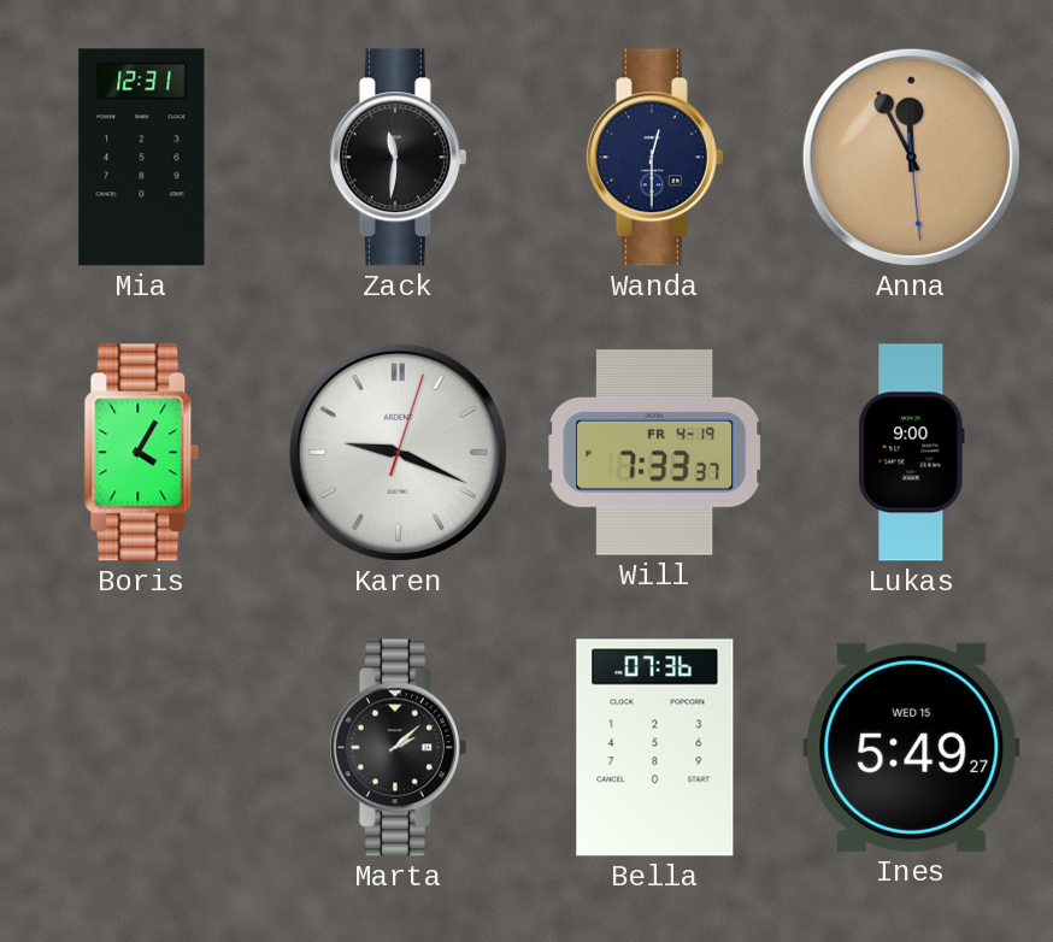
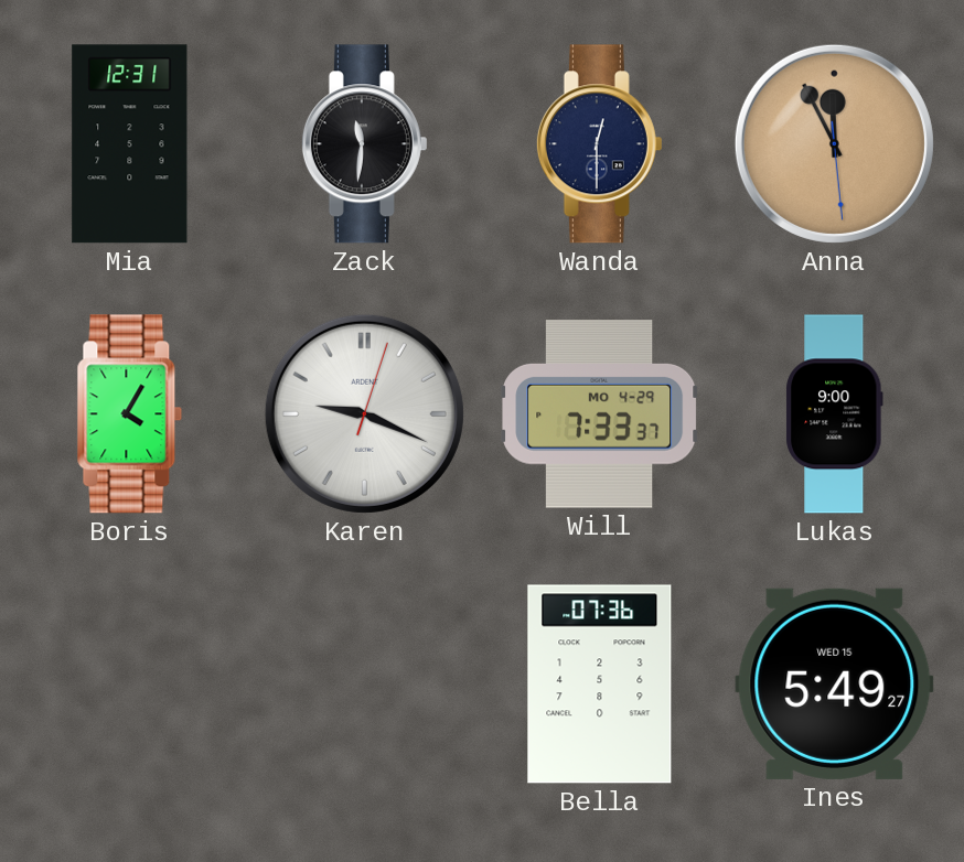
Will date: FR 4-19 -> MO 4-29 (600, 414)
Marta: 2:08 -> none (398, 748)
